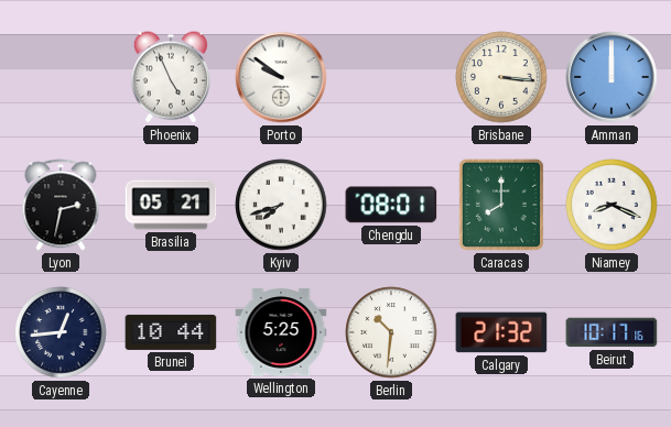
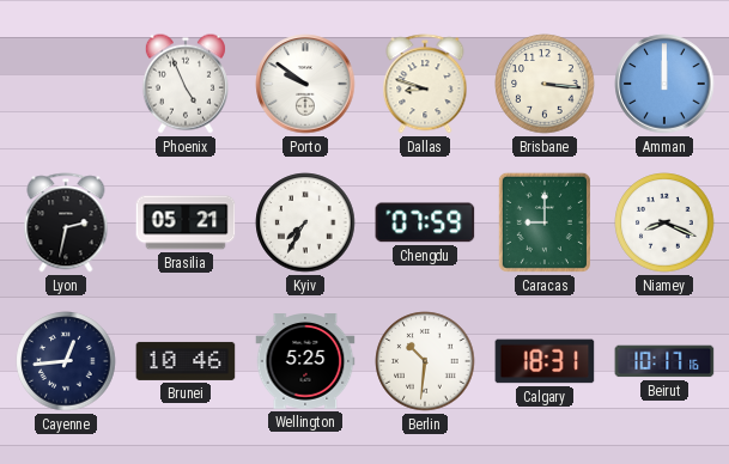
Dallas: none -> 8:48 (425, 84)
Kyiv: 7:42 -> 7:35 (305, 222)
Chengdu: 08:01 -> 07:59 (425, 222)
Caracas: 8:00 -> 9:00 (545, 222)
Brunei: 10:44 -> 10:46 (186, 361)
Calgary: 21:32 -> 18:31 (545, 361)
